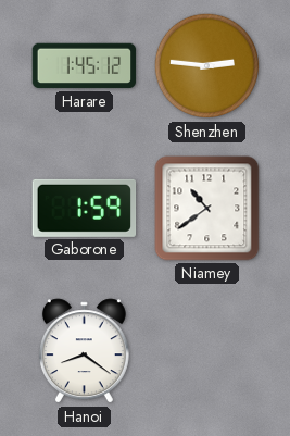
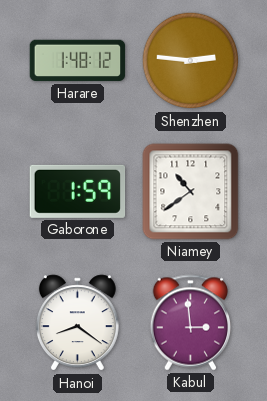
Harare: 1:45 -> 1:48 (78, 61)
Kabul: none -> 2:59 (191, 323)
